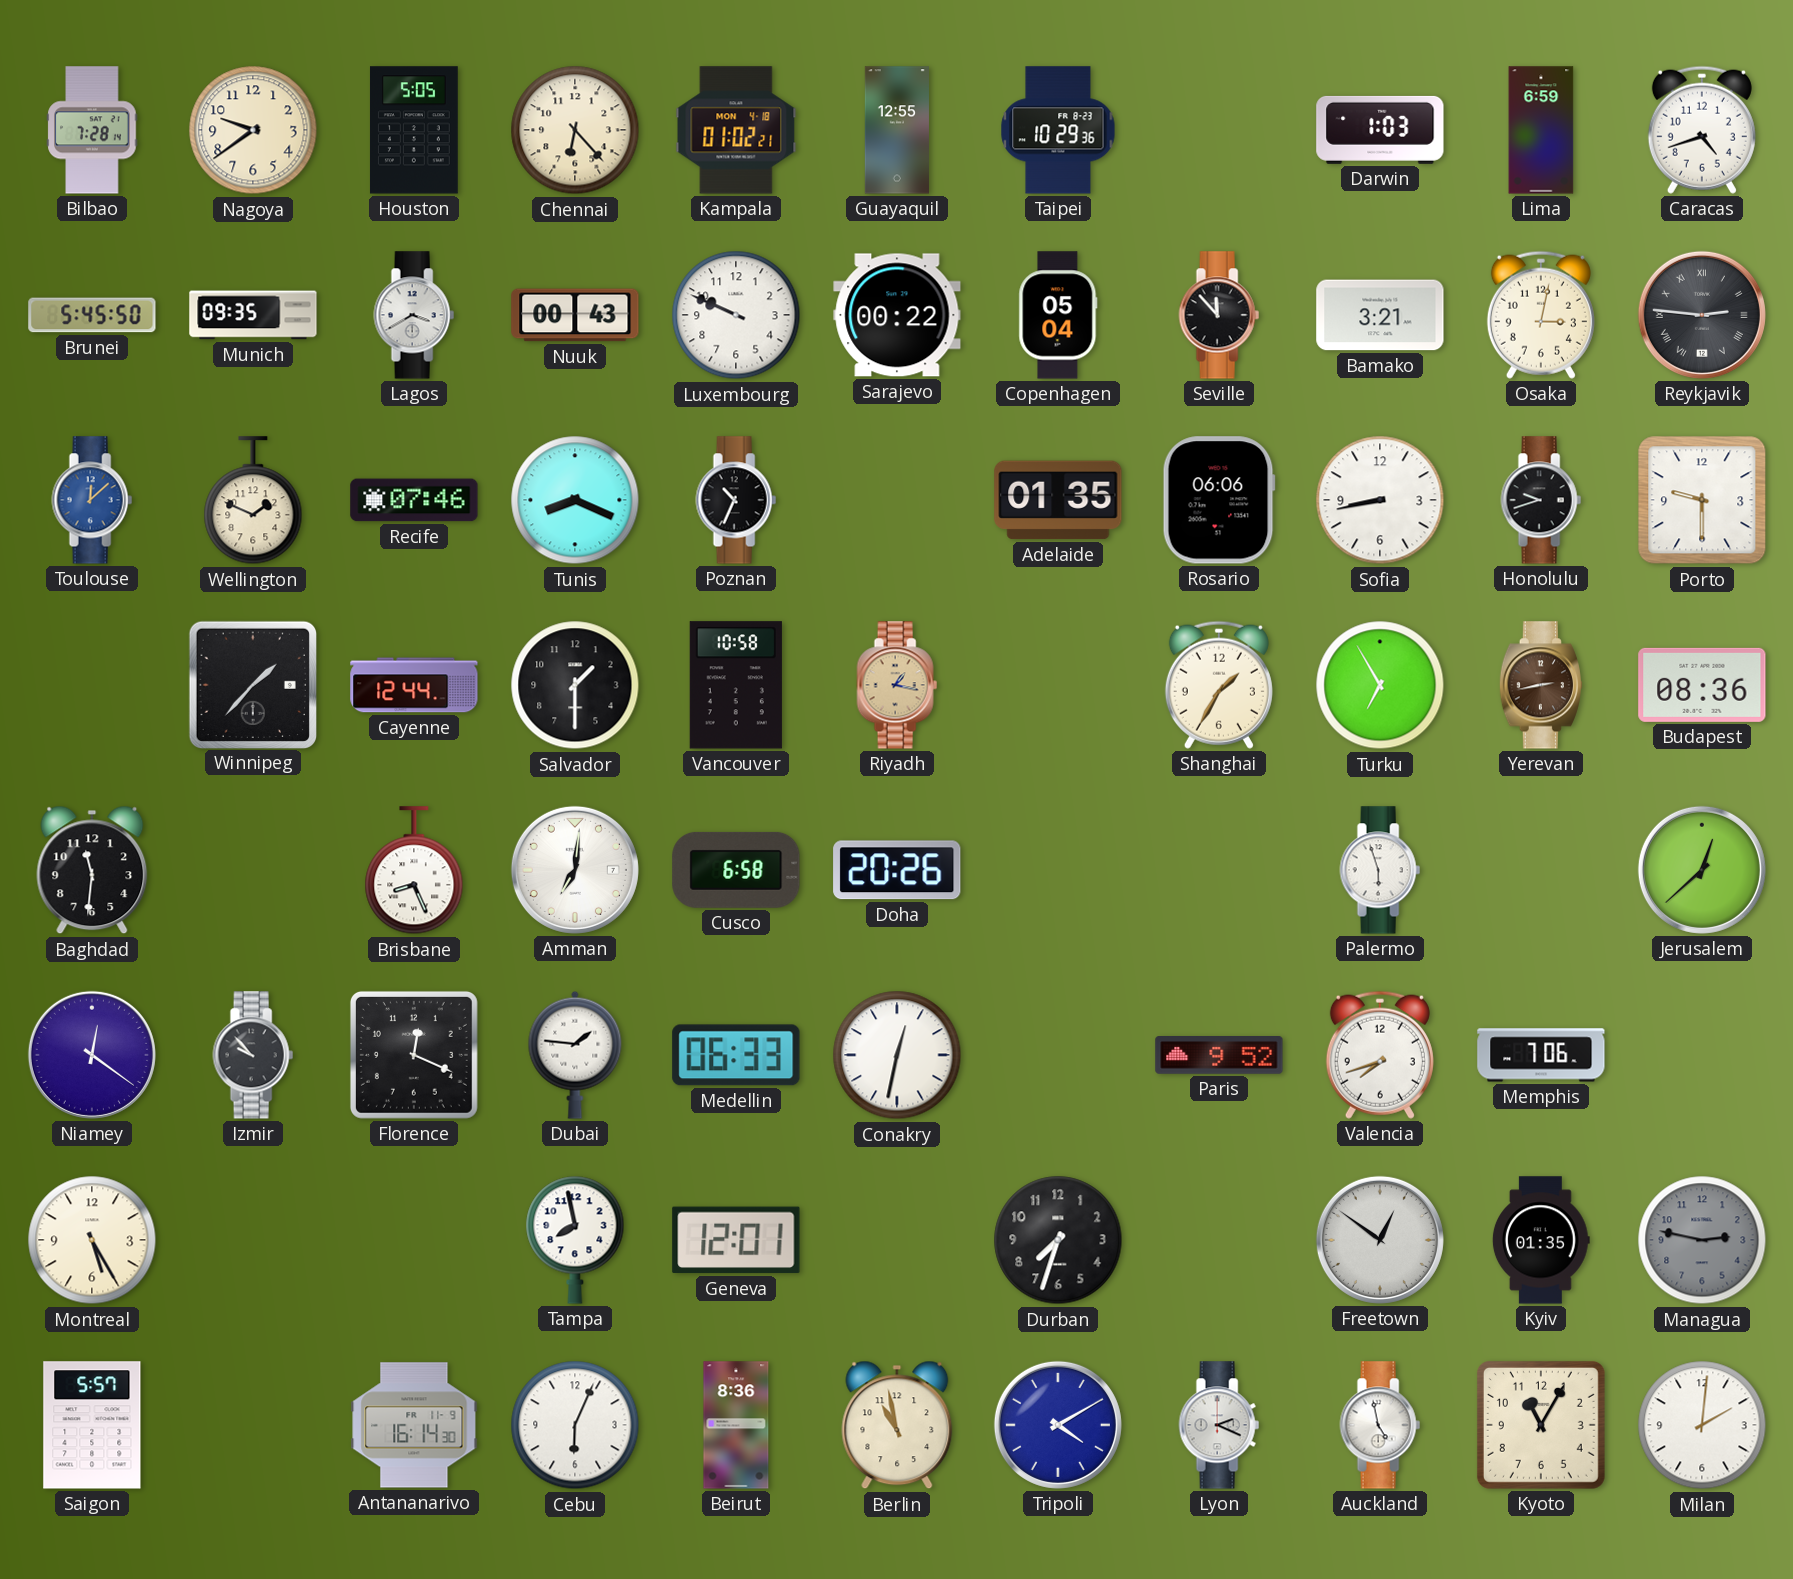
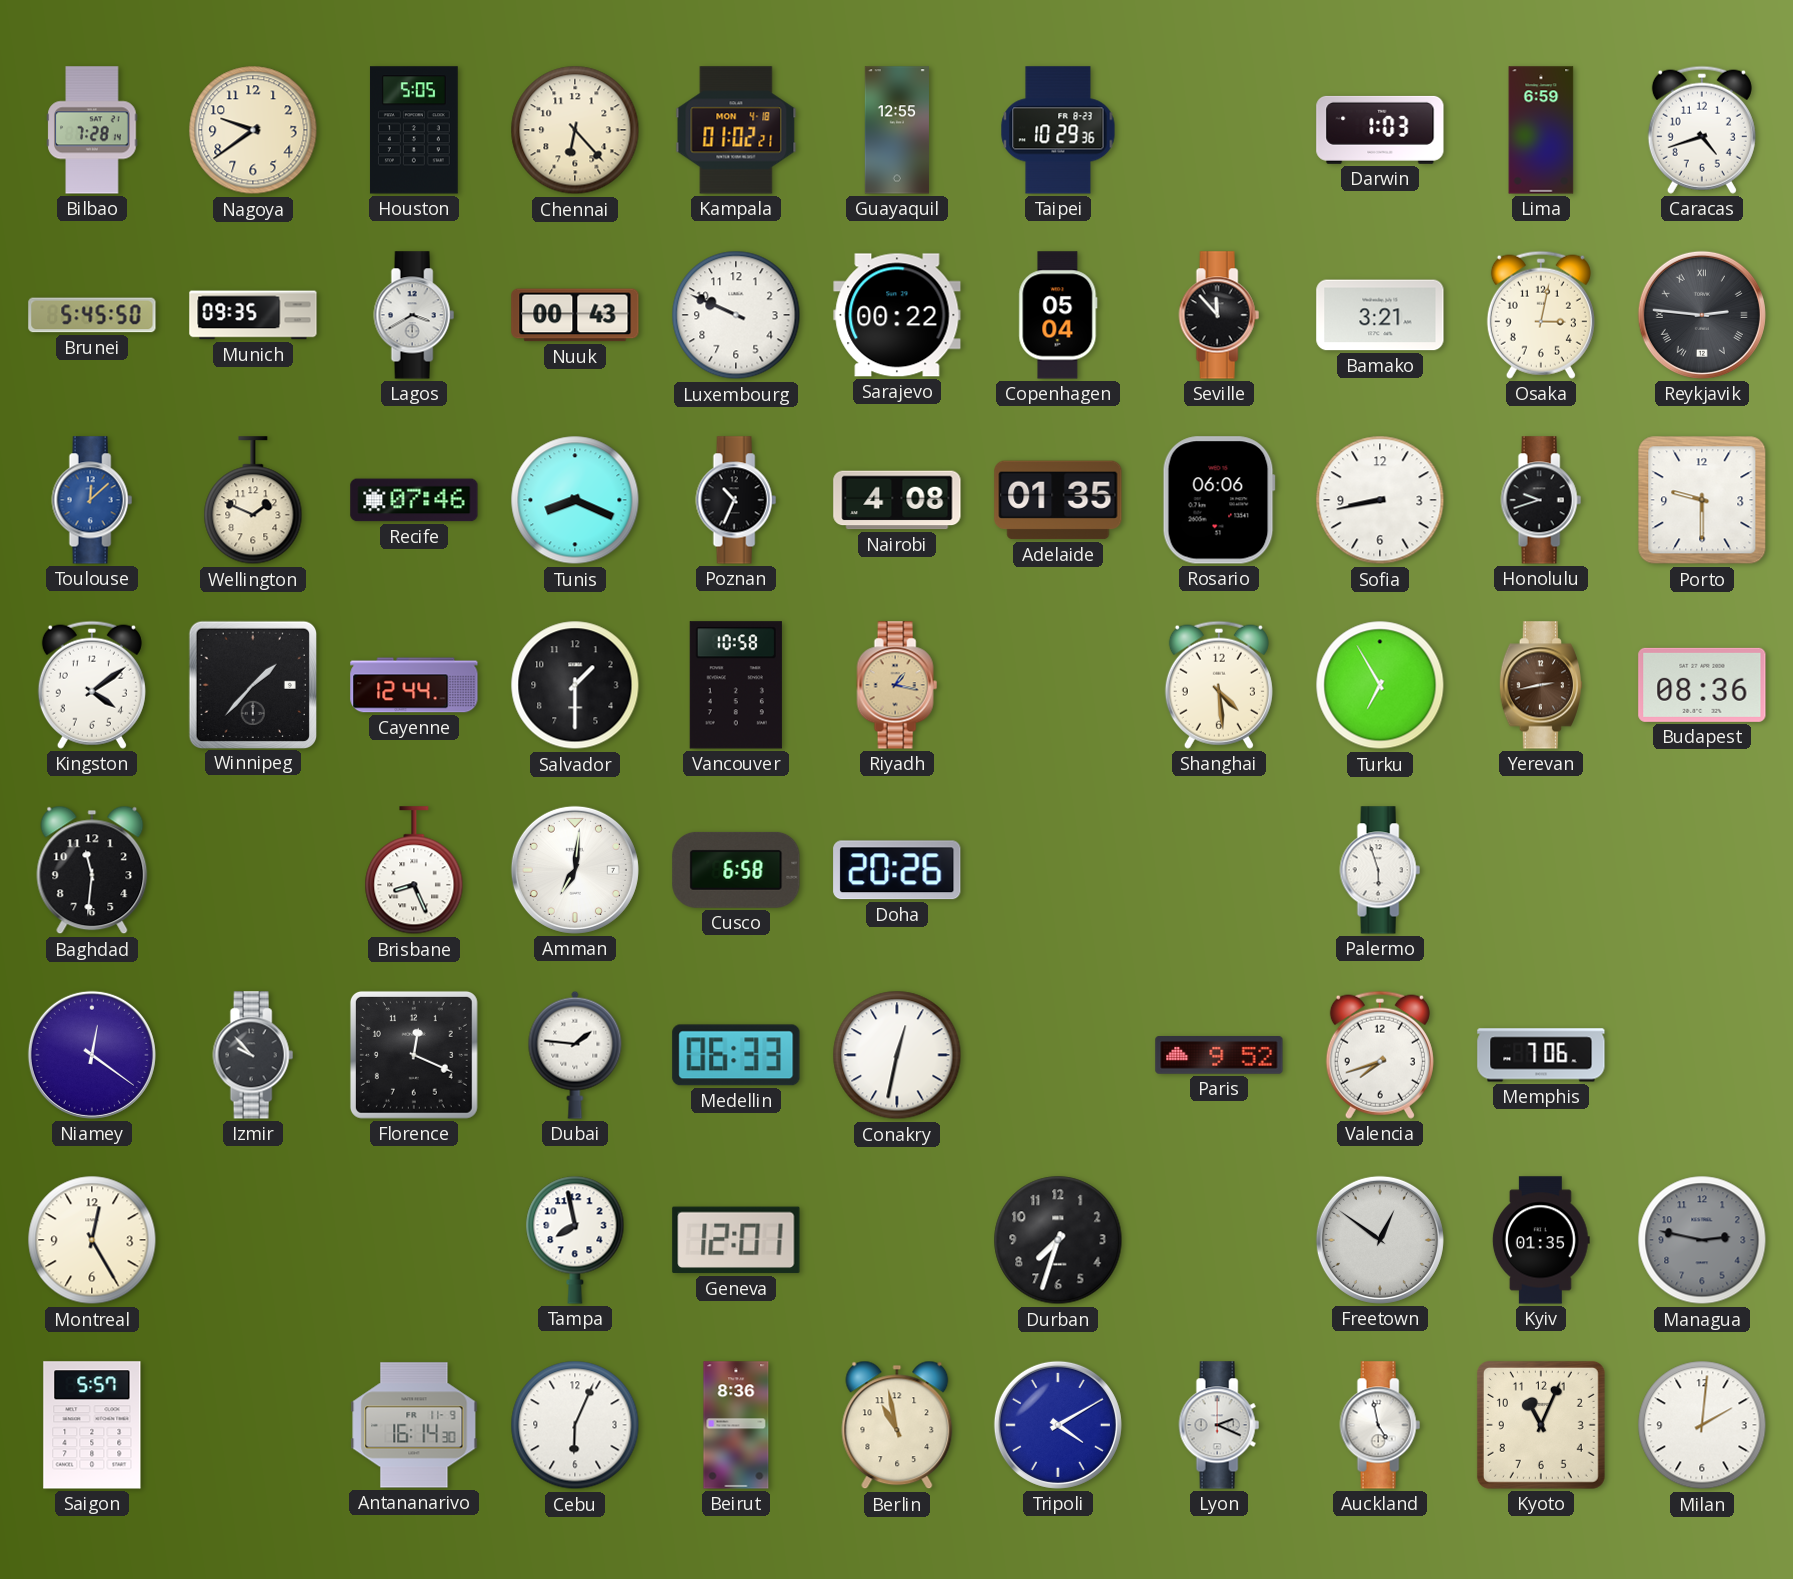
Nairobi: none -> 4:08 (897, 500)
Kingston: none -> 4:09 (92, 685)
Shanghai: 1:35 -> 4:29 (1219, 685)
Jerusalem: 12:38 -> none (1702, 870)
Montreal: 5:25 -> 12:25 (92, 1240)
Kyoto: 11:05 -> 11:04 (1541, 1425)
